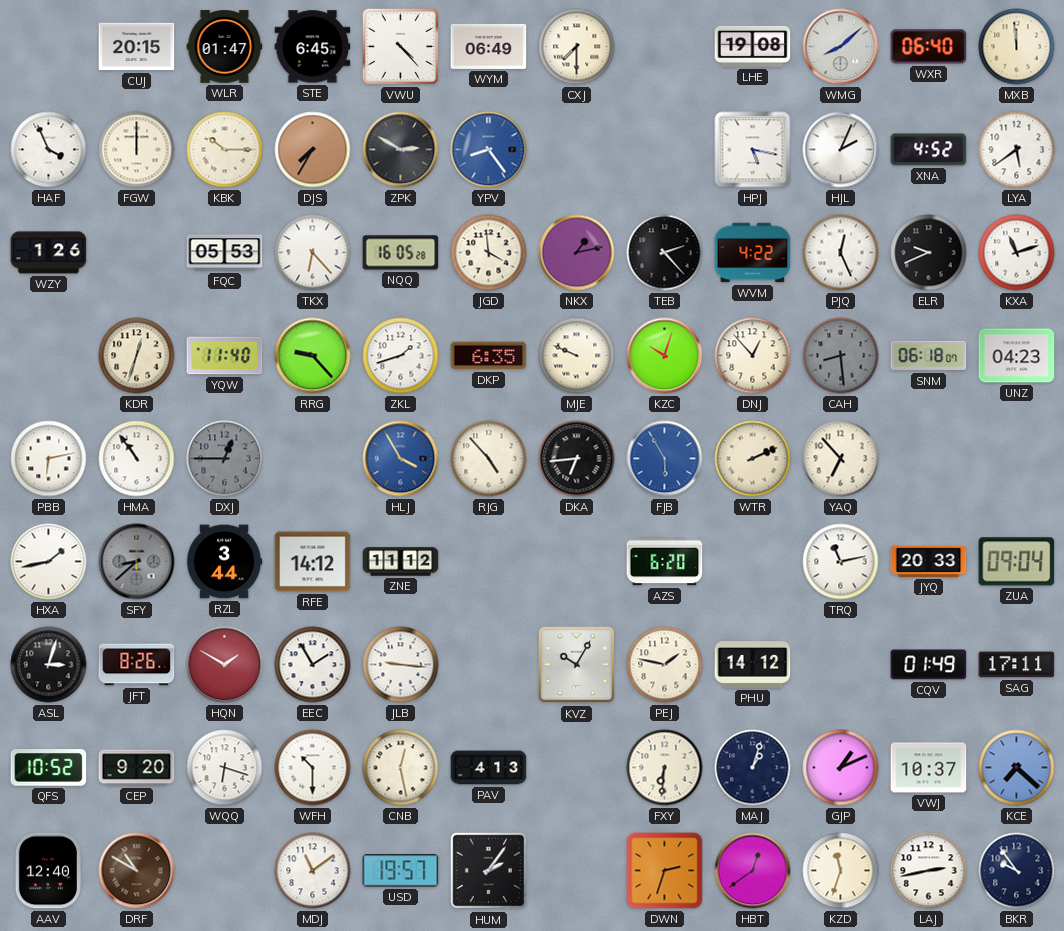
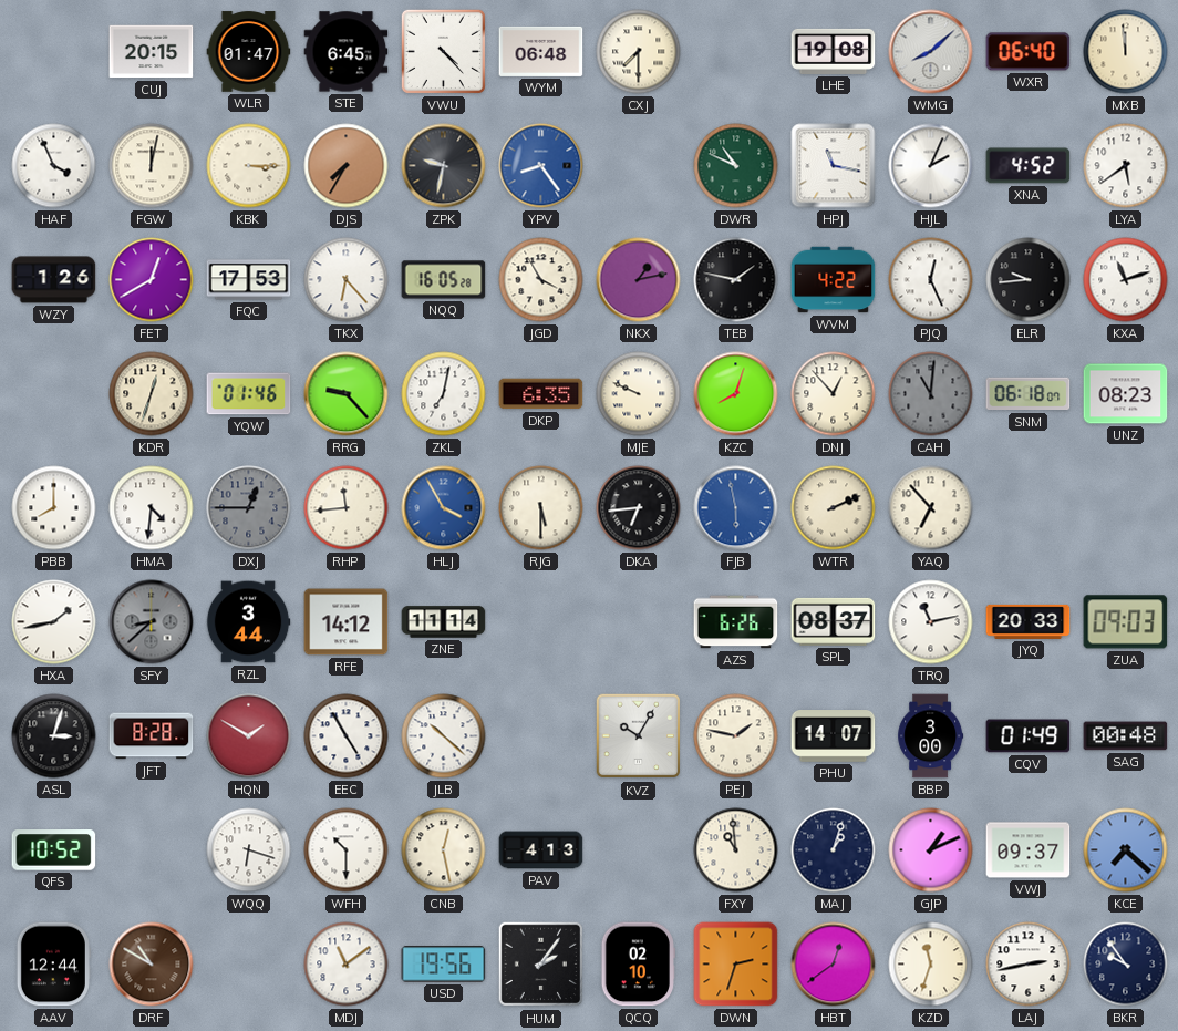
WYM: 06:49 -> 06:48 (541, 51)
FGW: 12:00 -> 12:02 (152, 166)
KBK: 10:15 -> 3:15 (249, 166)
ZPK: 2:50 -> 9:32 (444, 166)
DWR: none -> 10:49 (736, 166)
HPJ: 5:17 -> 11:17 (834, 166)
FET: none -> 12:40 (152, 280)
FQC: 05:53 -> 17:53 (249, 280)
JGD: 3:59 -> 3:55 (541, 280)
TEB: 2:23 -> 1:47 (736, 280)
ELR: 9:41 -> 9:44 (1029, 280)
YQW: 11:40 -> 01:46 (249, 394)
ZKL: 1:42 -> 7:02 (444, 394)
KZC: 10:03 -> 8:03 (736, 394)
CAH: 8:29 -> 11:01 (931, 394)
UNZ: 04:23 -> 08:23 (1126, 394)
PBB: 6:13 -> 8:00 (54, 508)
HMA: 10:54 -> 4:31 (152, 508)
RHP: none -> 11:44 (347, 508)
RJG: 4:53 -> 5:30 (541, 508)
FJB: 5:55 -> 5:58 (736, 508)
ZNE: 11:12 -> 11:14 (444, 622)
AZS: 6:20 -> 6:26 (736, 622)
SPL: none -> 08:37 (834, 621)
ZUA: 09:04 -> 09:03 (1126, 622)
JFT: 8:26 -> 8:28 (152, 736)
EEC: 1:55 -> 4:55 (347, 736)
JLB: 9:16 -> 10:22 (444, 736)
PHU: 14:12 -> 14:07 (834, 736)
BBP: none -> 3:00 (931, 736)
SAG: 17:11 -> 00:48 (1126, 736)
CEP: 9:20 -> none (137, 768)
FXY: 6:31 -> 10:59 (736, 850)
VWJ: 10:37 -> 09:37 (1029, 850)
AAV: 12:40 -> 12:44 (53, 965)
USD: 19:57 -> 19:56 (444, 965)
QCQ: none -> 02:10 (638, 965)
